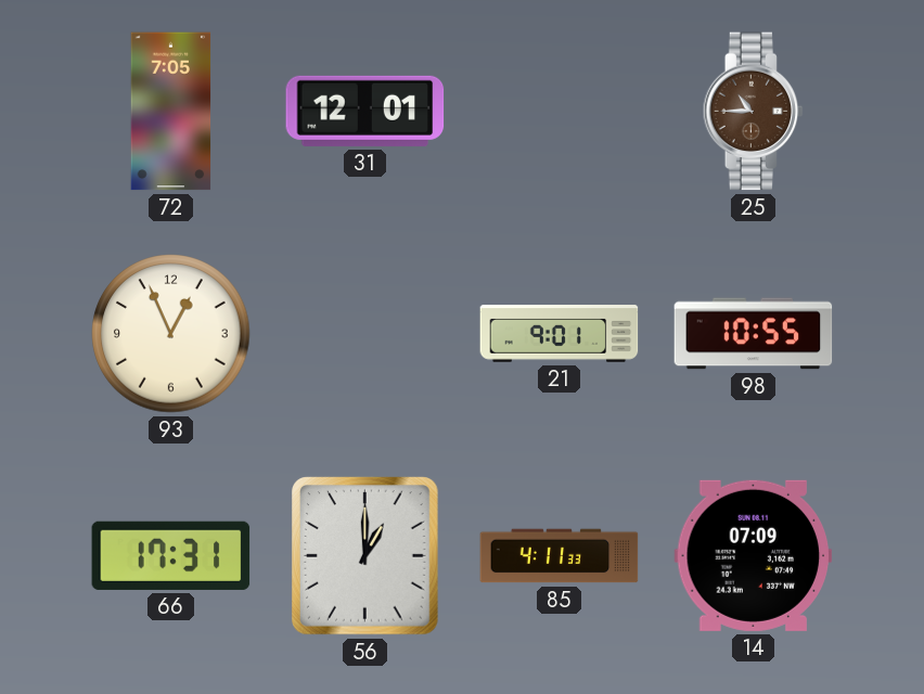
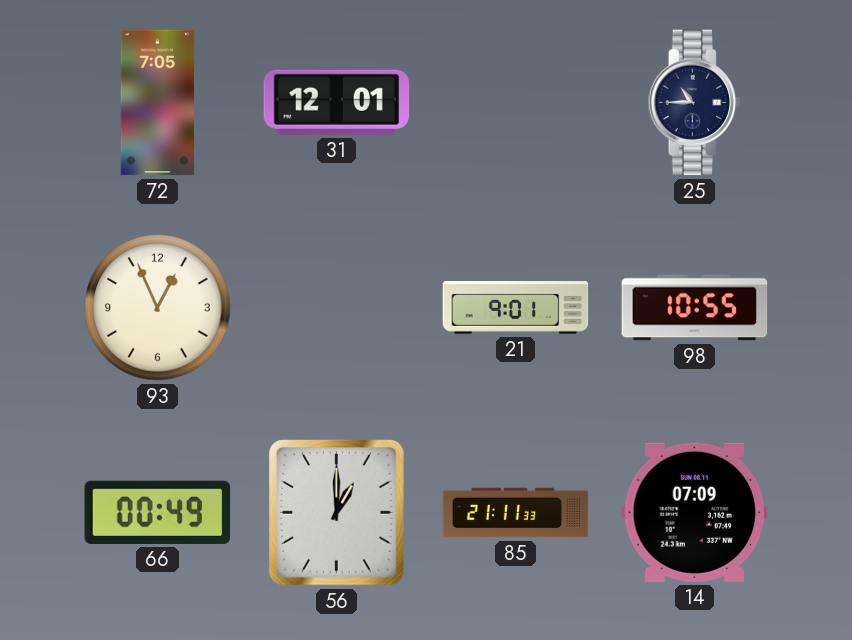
25 dial: brown -> navy (695, 103)
66: 17:31 -> 00:49 (158, 512)
85: 4:11 -> 21:11 (516, 513)
